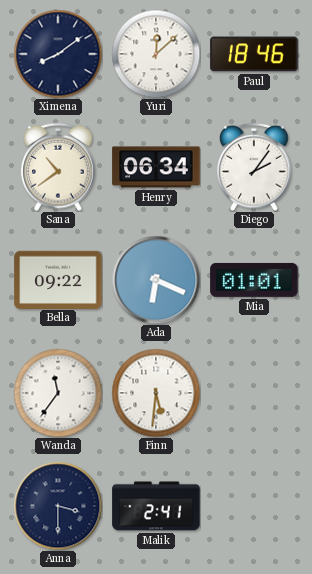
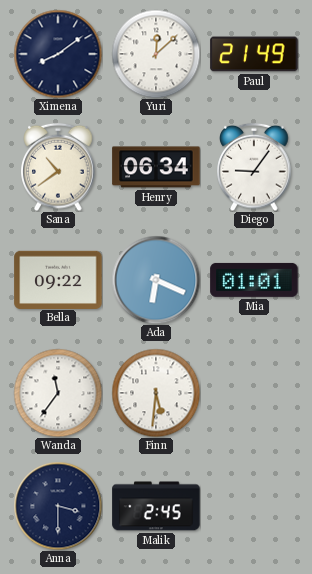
Paul: 18:46 -> 21:49 (254, 54)
Diego: 2:06 -> 9:06 (254, 167)
Malik: 2:41 -> 2:45 (156, 506)
